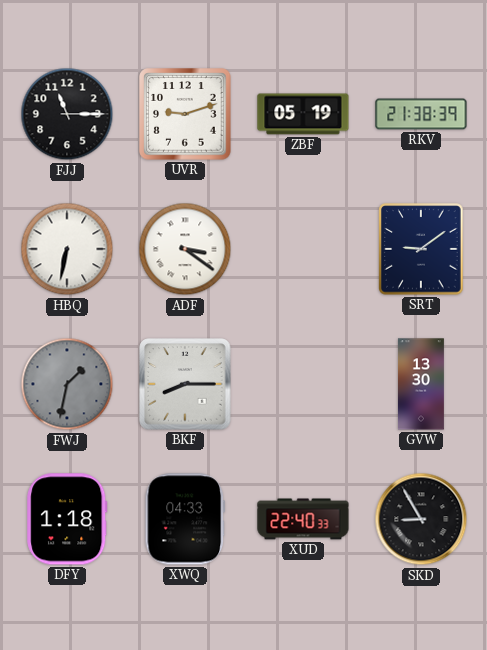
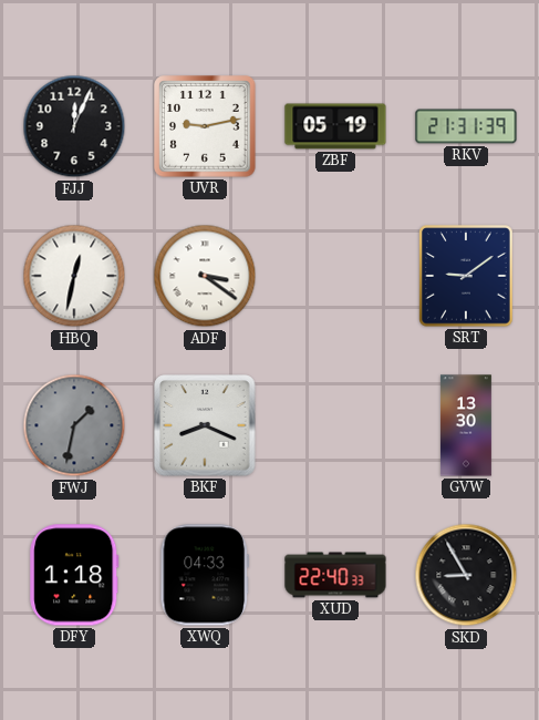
FJJ: 11:15 -> 12:04 (74, 126)
UVR: 9:12 -> 9:13 (205, 126)
RKV: 21:38 -> 21:31 (466, 126)
HBQ: 6:32 -> 12:32 (74, 276)
BKF: 8:15 -> 8:19 (205, 425)
